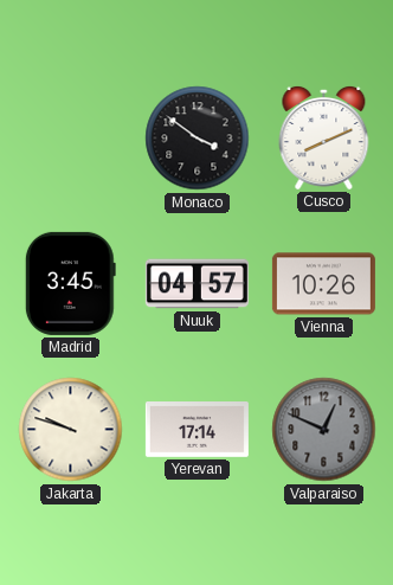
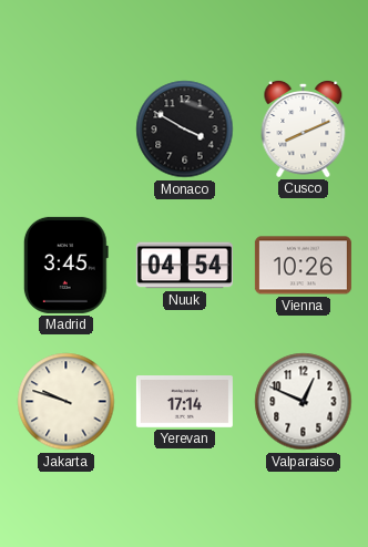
Monaco: 3:51 -> 3:50 (185, 130)
Nuuk: 04:57 -> 04:54 (184, 266)
Valparaiso dial: grey -> white (304, 402)
